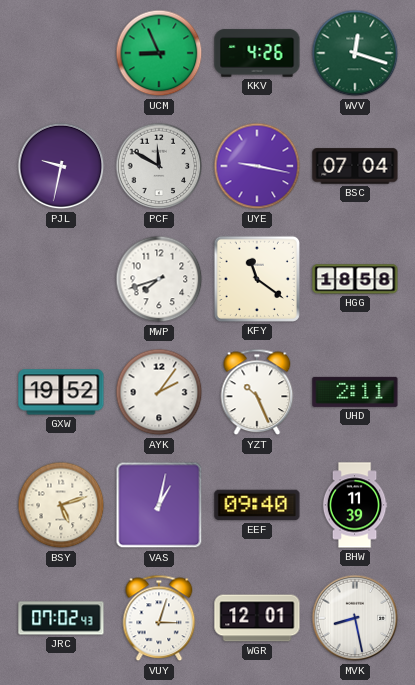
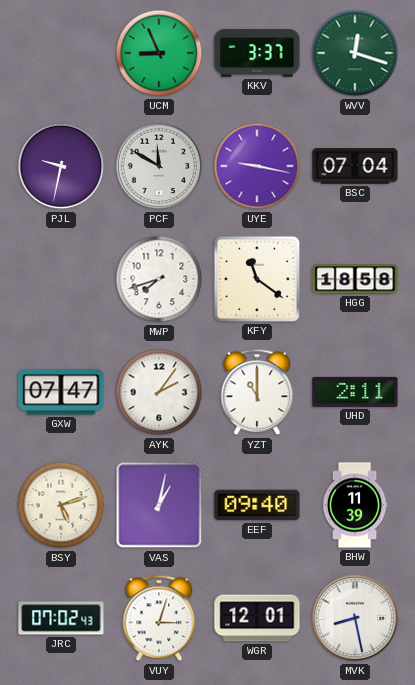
KKV: 4:26 -> 3:37 (257, 53)
GXW: 19:52 -> 07:47 (61, 392)
YZT: 10:26 -> 11:00 (257, 392)
